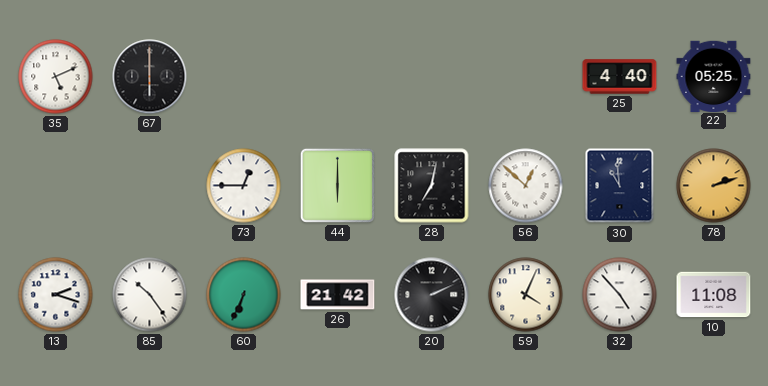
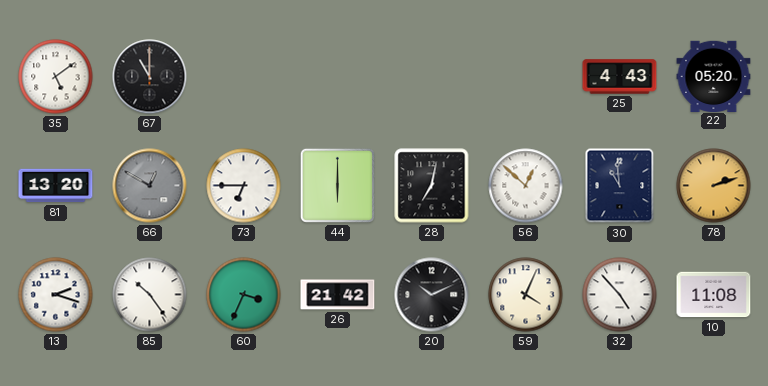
35: 5:11 -> 5:09 (56, 77)
67: 6:00 -> 11:00 (150, 77)
25: 4:40 -> 4:43 (620, 77)
22: 05:25 -> 05:20 (714, 76)
81: none -> 13:20 (56, 186)
66: none -> 12:50 (150, 186)
73: 12:45 -> 6:45 (244, 186)
60: 6:34 -> 3:34 (244, 295)
20: 2:11 -> 10:11 (432, 295)
